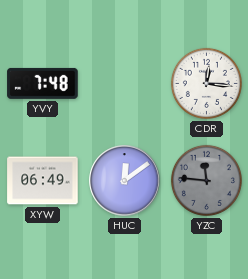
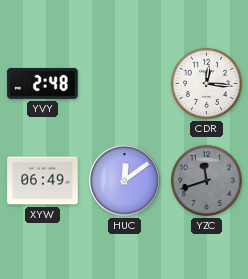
YVY: 7:48 -> 2:48 (43, 83)
YZC: 11:46 -> 11:42 (206, 180)
